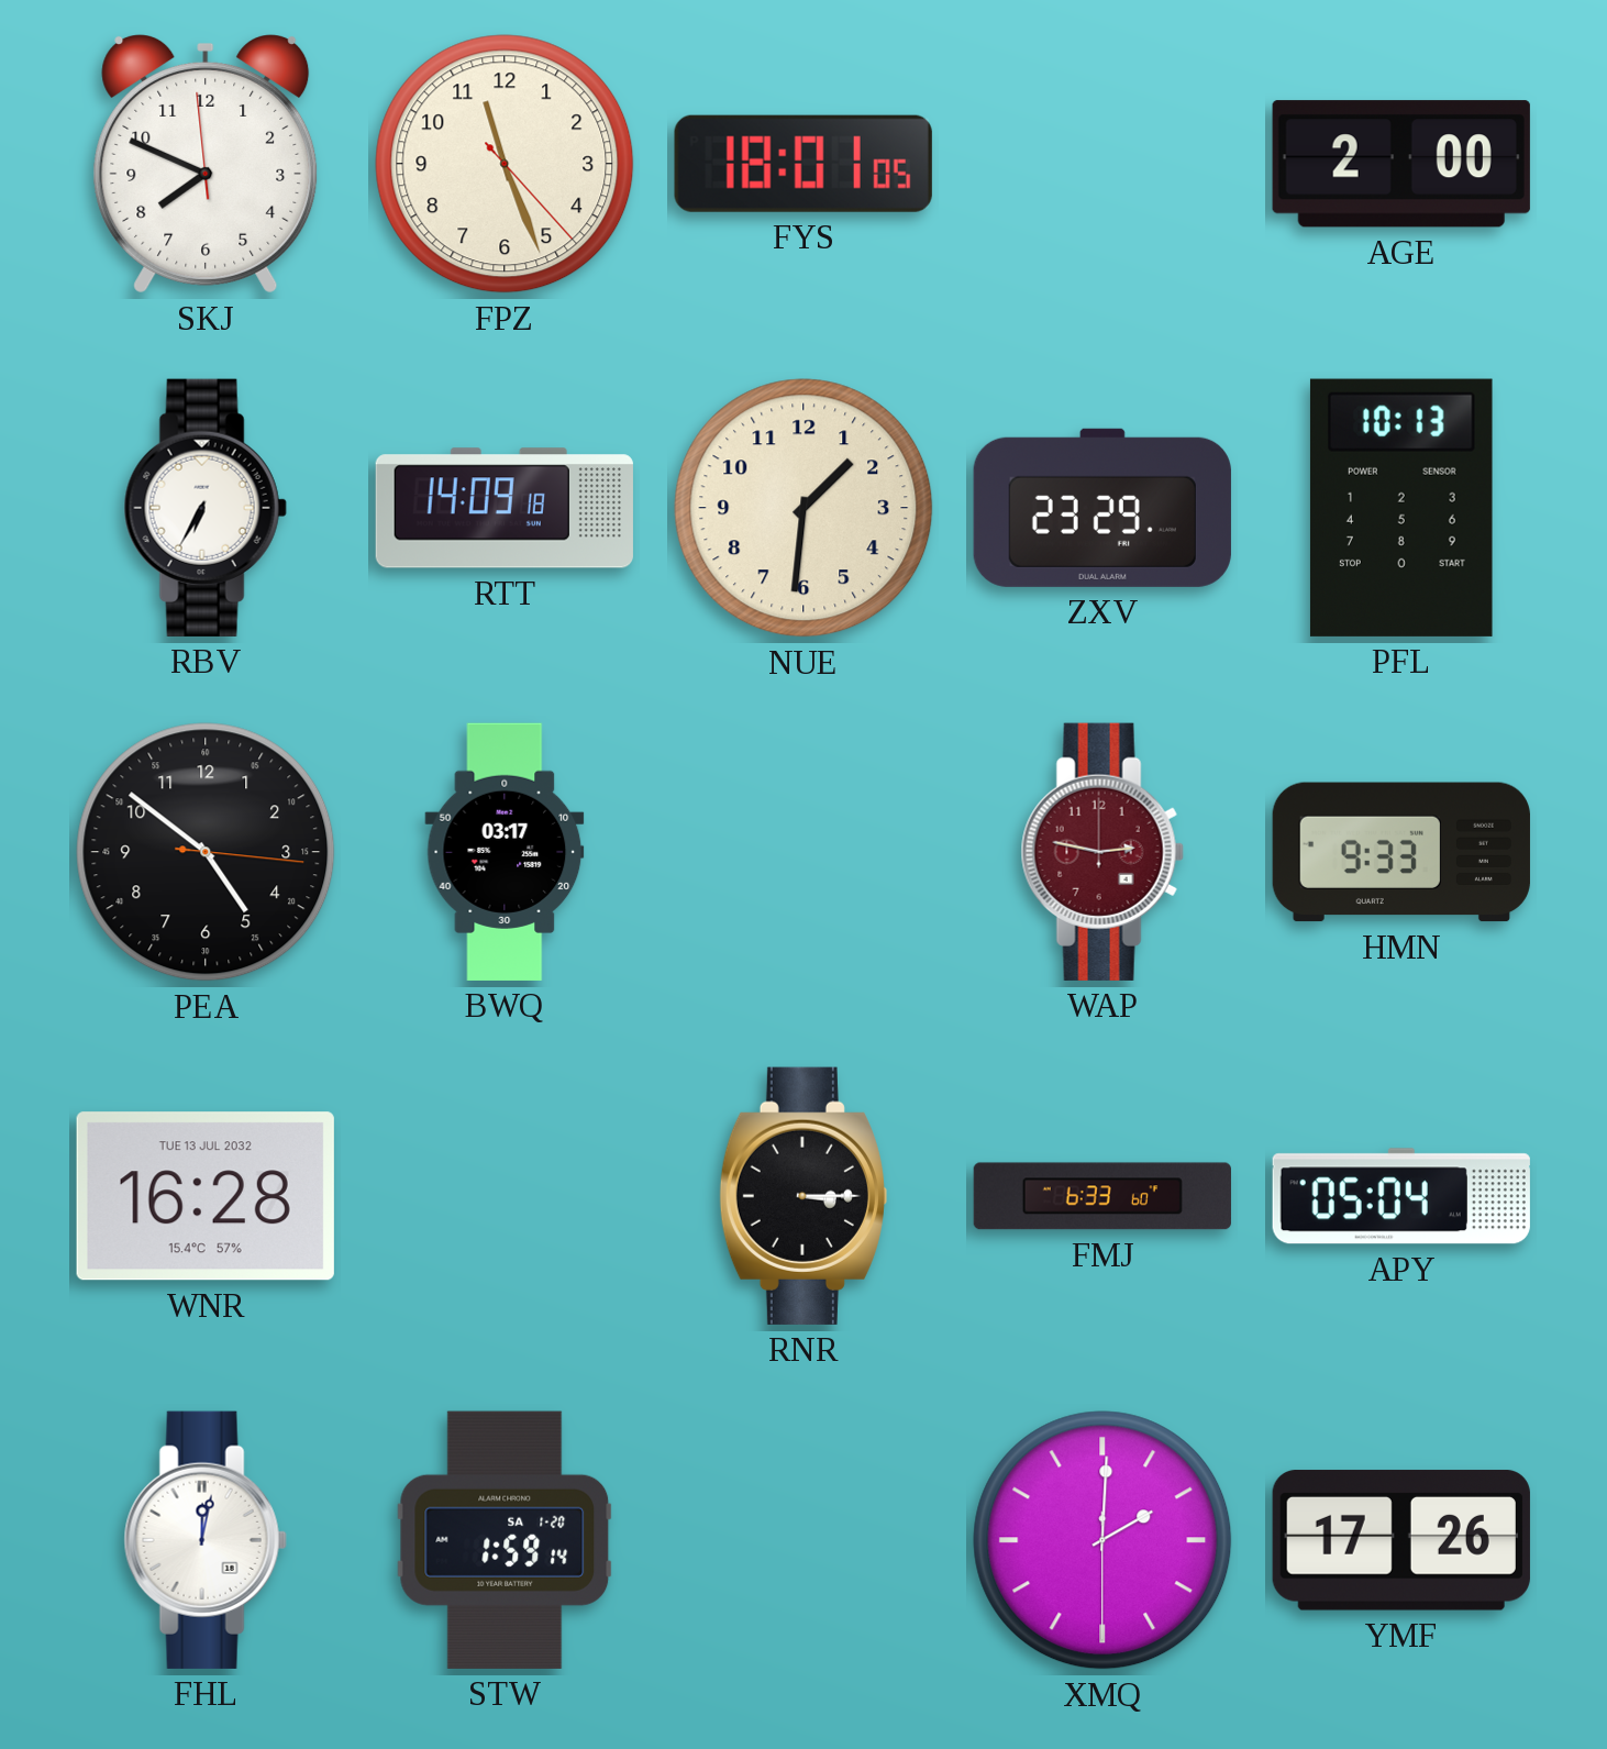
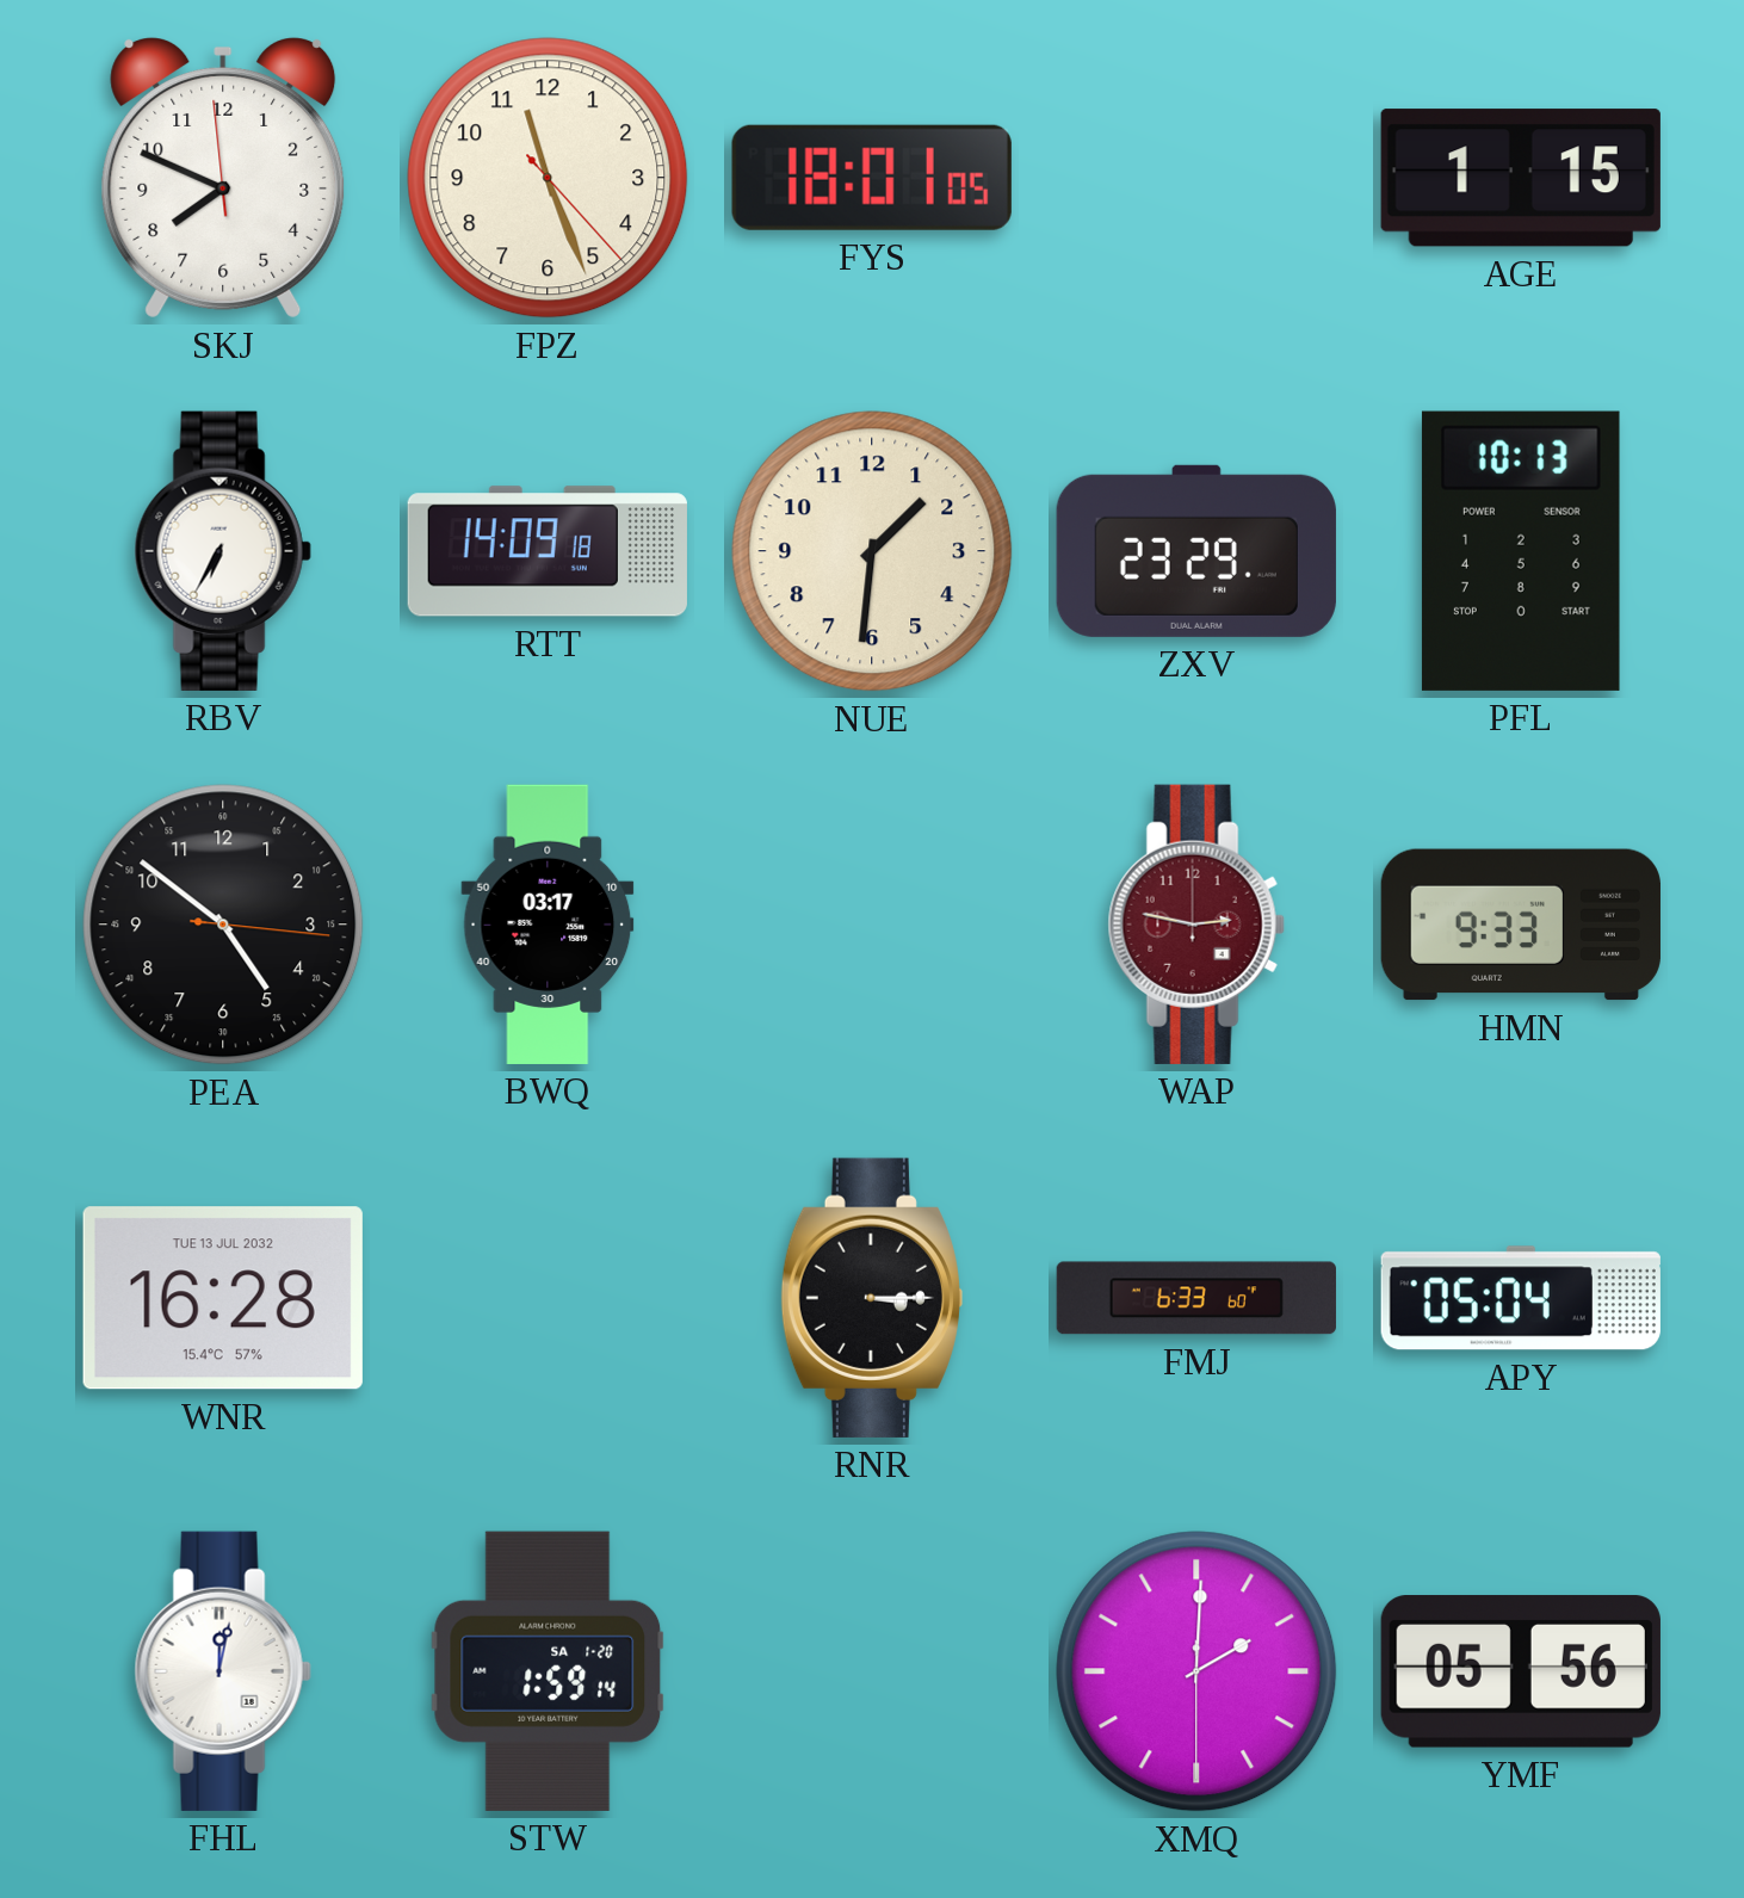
AGE: 2:00 -> 1:15 (1521, 178)
YMF: 17:26 -> 05:56 (1521, 1671)
